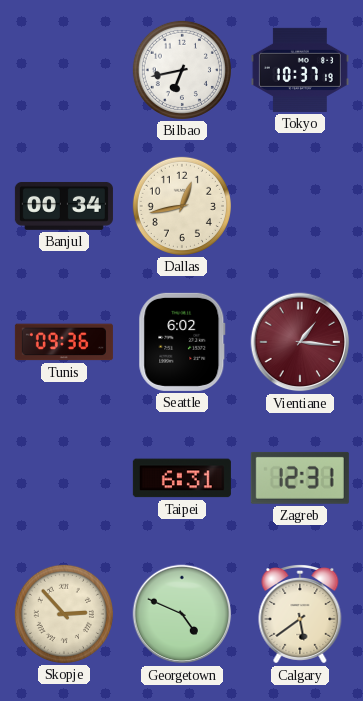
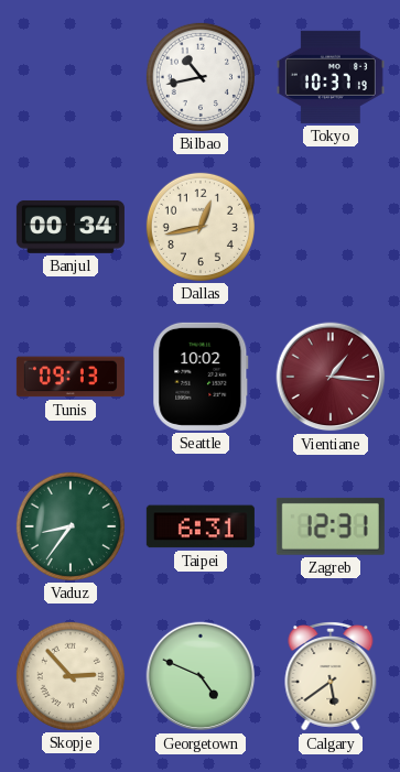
Bilbao: 6:43 -> 10:43 (201, 77)
Tunis: 09:36 -> 09:13 (71, 377)
Seattle: 6:02 -> 10:02 (201, 377)
Vaduz: none -> 8:36 (71, 526)
